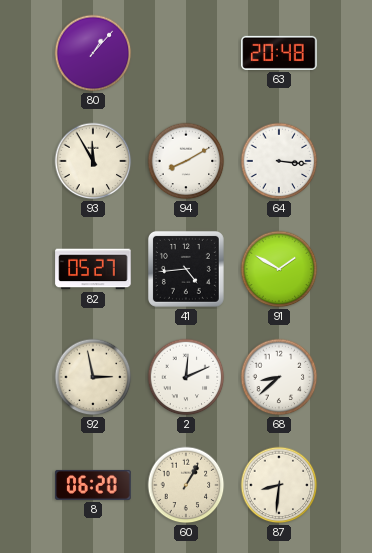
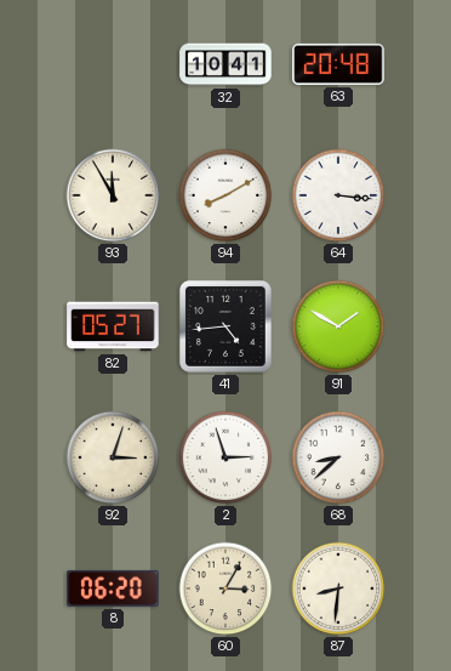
80: 1:07 -> none (93, 53)
32: none -> 10:41 (225, 64)
92: 2:58 -> 3:03 (113, 457)
2: 12:11 -> 2:57 (225, 457)
60: 1:05 -> 3:05 (225, 588)
